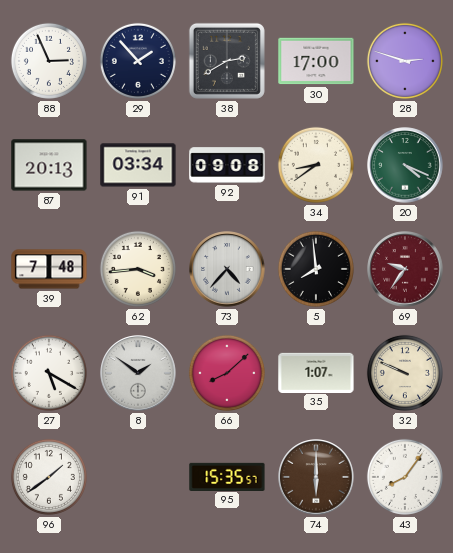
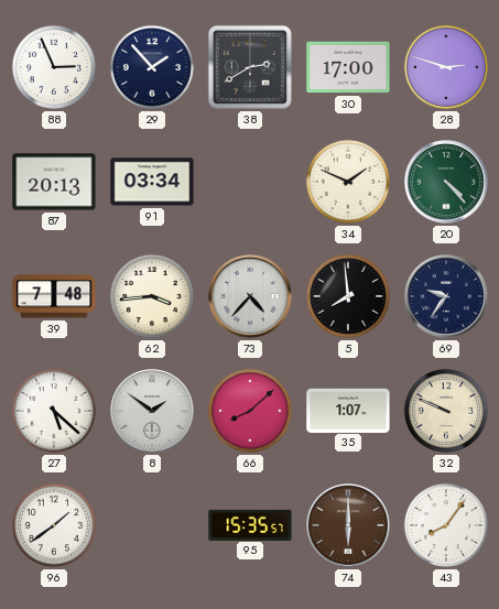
92: 09:08 -> none (227, 165)
34: 8:39 -> 1:49 (348, 182)
20: 4:19 -> 4:23 (446, 182)
69 dial: burgundy -> navy (446, 296)
27: 5:20 -> 5:22 (54, 411)
